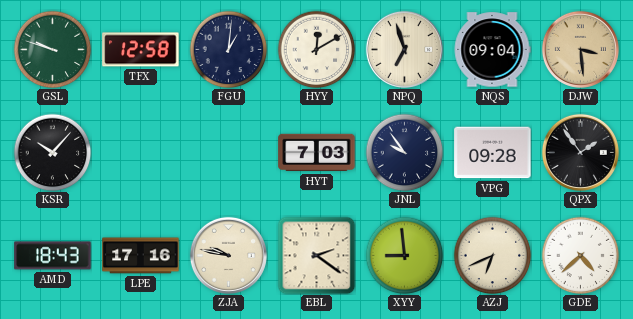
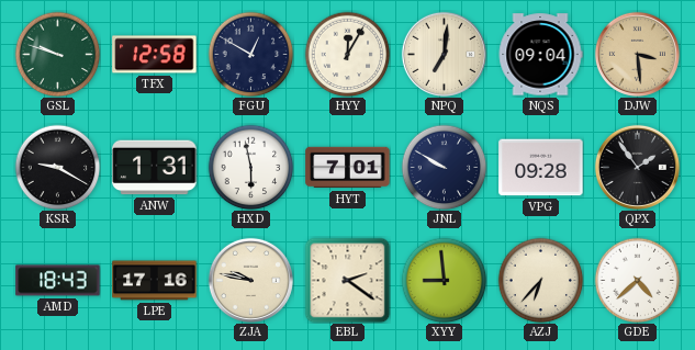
FGU: 1:01 -> 12:50 (250, 54)
HYY: 12:10 -> 12:05 (347, 54)
NPQ: 6:57 -> 7:01 (444, 54)
KSR: 10:07 -> 9:20 (57, 167)
ANW: none -> 1:31 (155, 168)
HXD: none -> 5:58 (250, 167)
HYT: 7:03 -> 7:01 (348, 168)
JNL: 9:54 -> 9:50 (444, 167)
AZJ: 6:41 -> 6:37 (540, 280)
